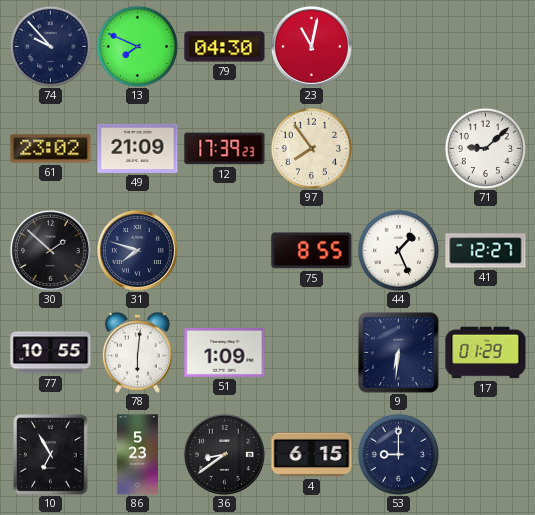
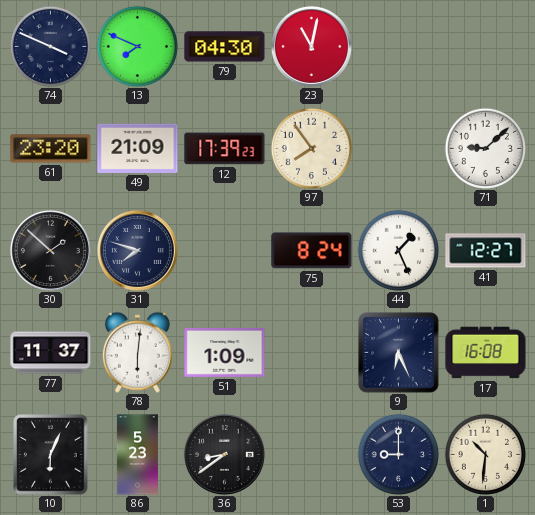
74: 9:53 -> 3:49 (50, 46)
61: 23:02 -> 23:20 (51, 149)
75: 8:55 -> 8:24 (312, 251)
77: 10:55 -> 11:37 (51, 353)
9: 6:31 -> 6:26 (399, 353)
17: 01:29 -> 16:08 (486, 353)
10: 6:55 -> 6:04 (51, 455)
4: 6:15 -> none (312, 455)
1: none -> 10:31 (485, 454)
